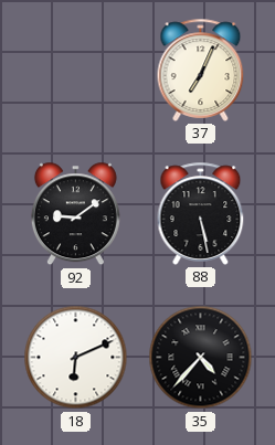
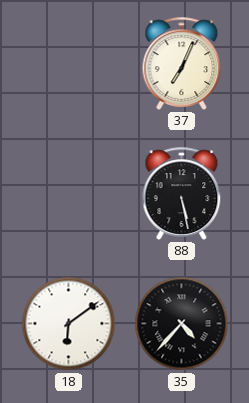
92: 9:09 -> none (75, 214)
18: 6:11 -> 6:09 (69, 324)
